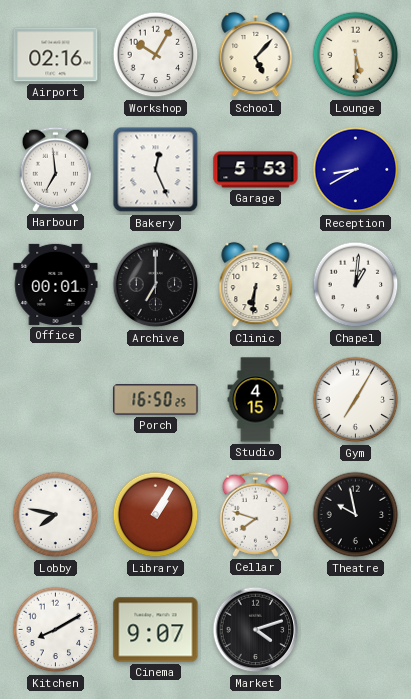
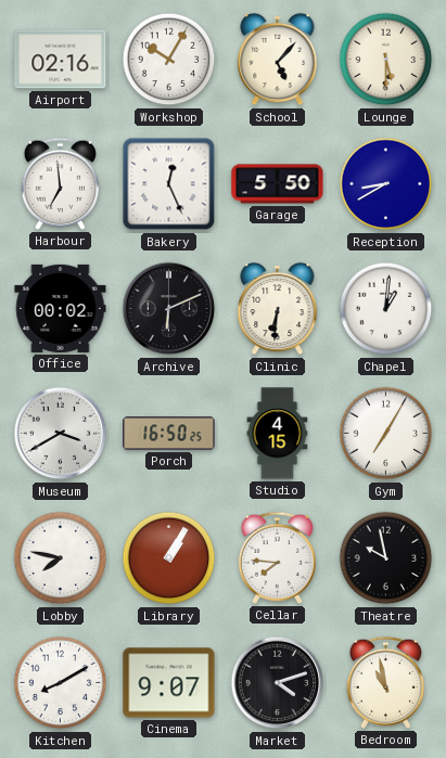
Garage: 5:53 -> 5:50 (278, 184)
Office: 00:01 -> 00:02 (61, 308)
Archive: 7:00 -> 6:11 (169, 309)
Museum: none -> 3:40 (61, 434)
Cellar: 7:48 -> 7:46 (277, 557)
Bedroom: none -> 10:58 (385, 682)
